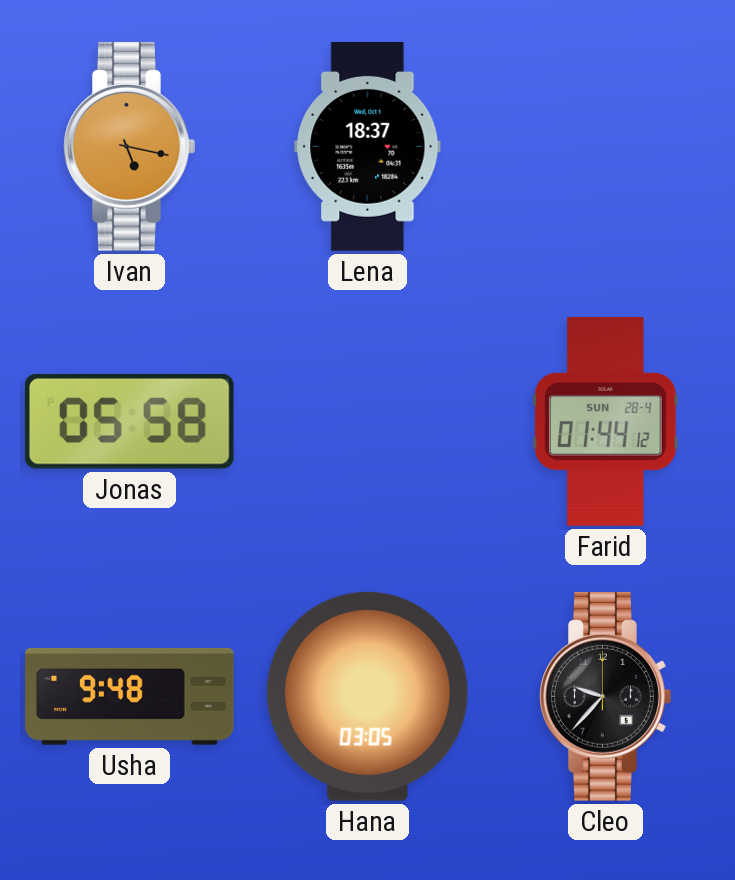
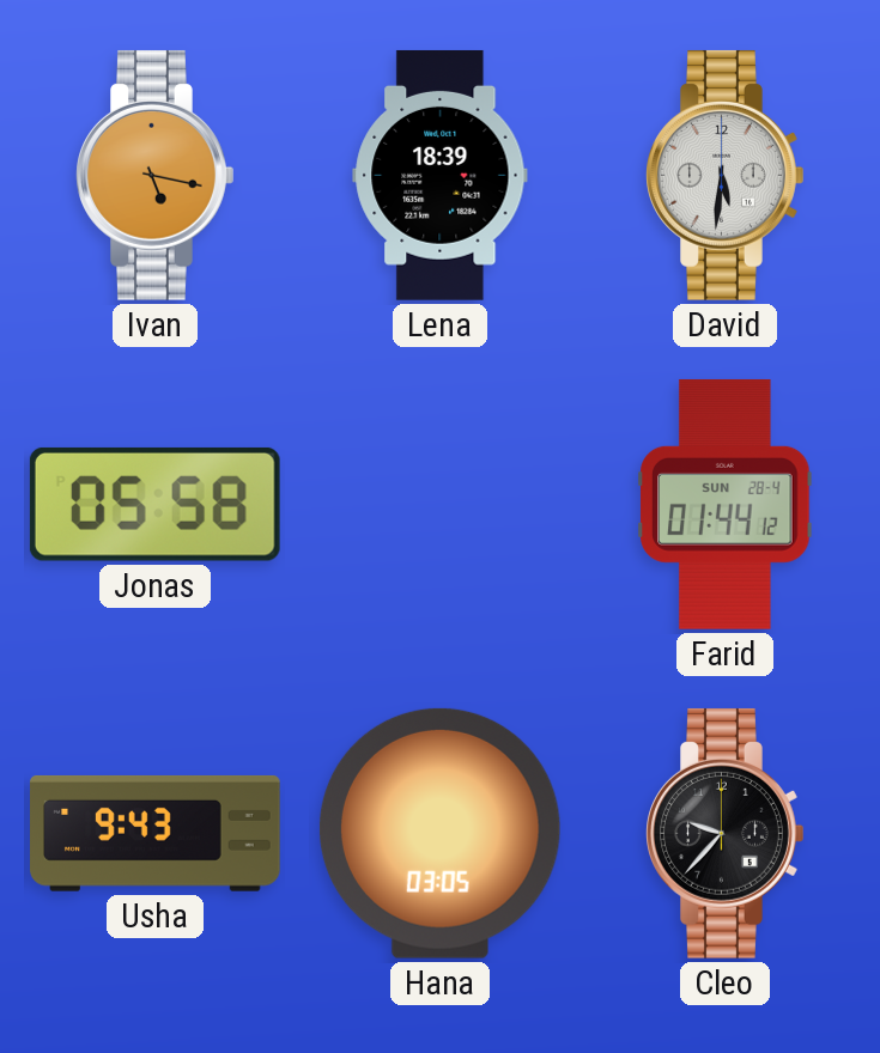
Lena: 18:37 -> 18:39 (441, 175)
David: none -> 5:31 (726, 175)
Usha: 9:48 -> 9:43 (156, 834)
